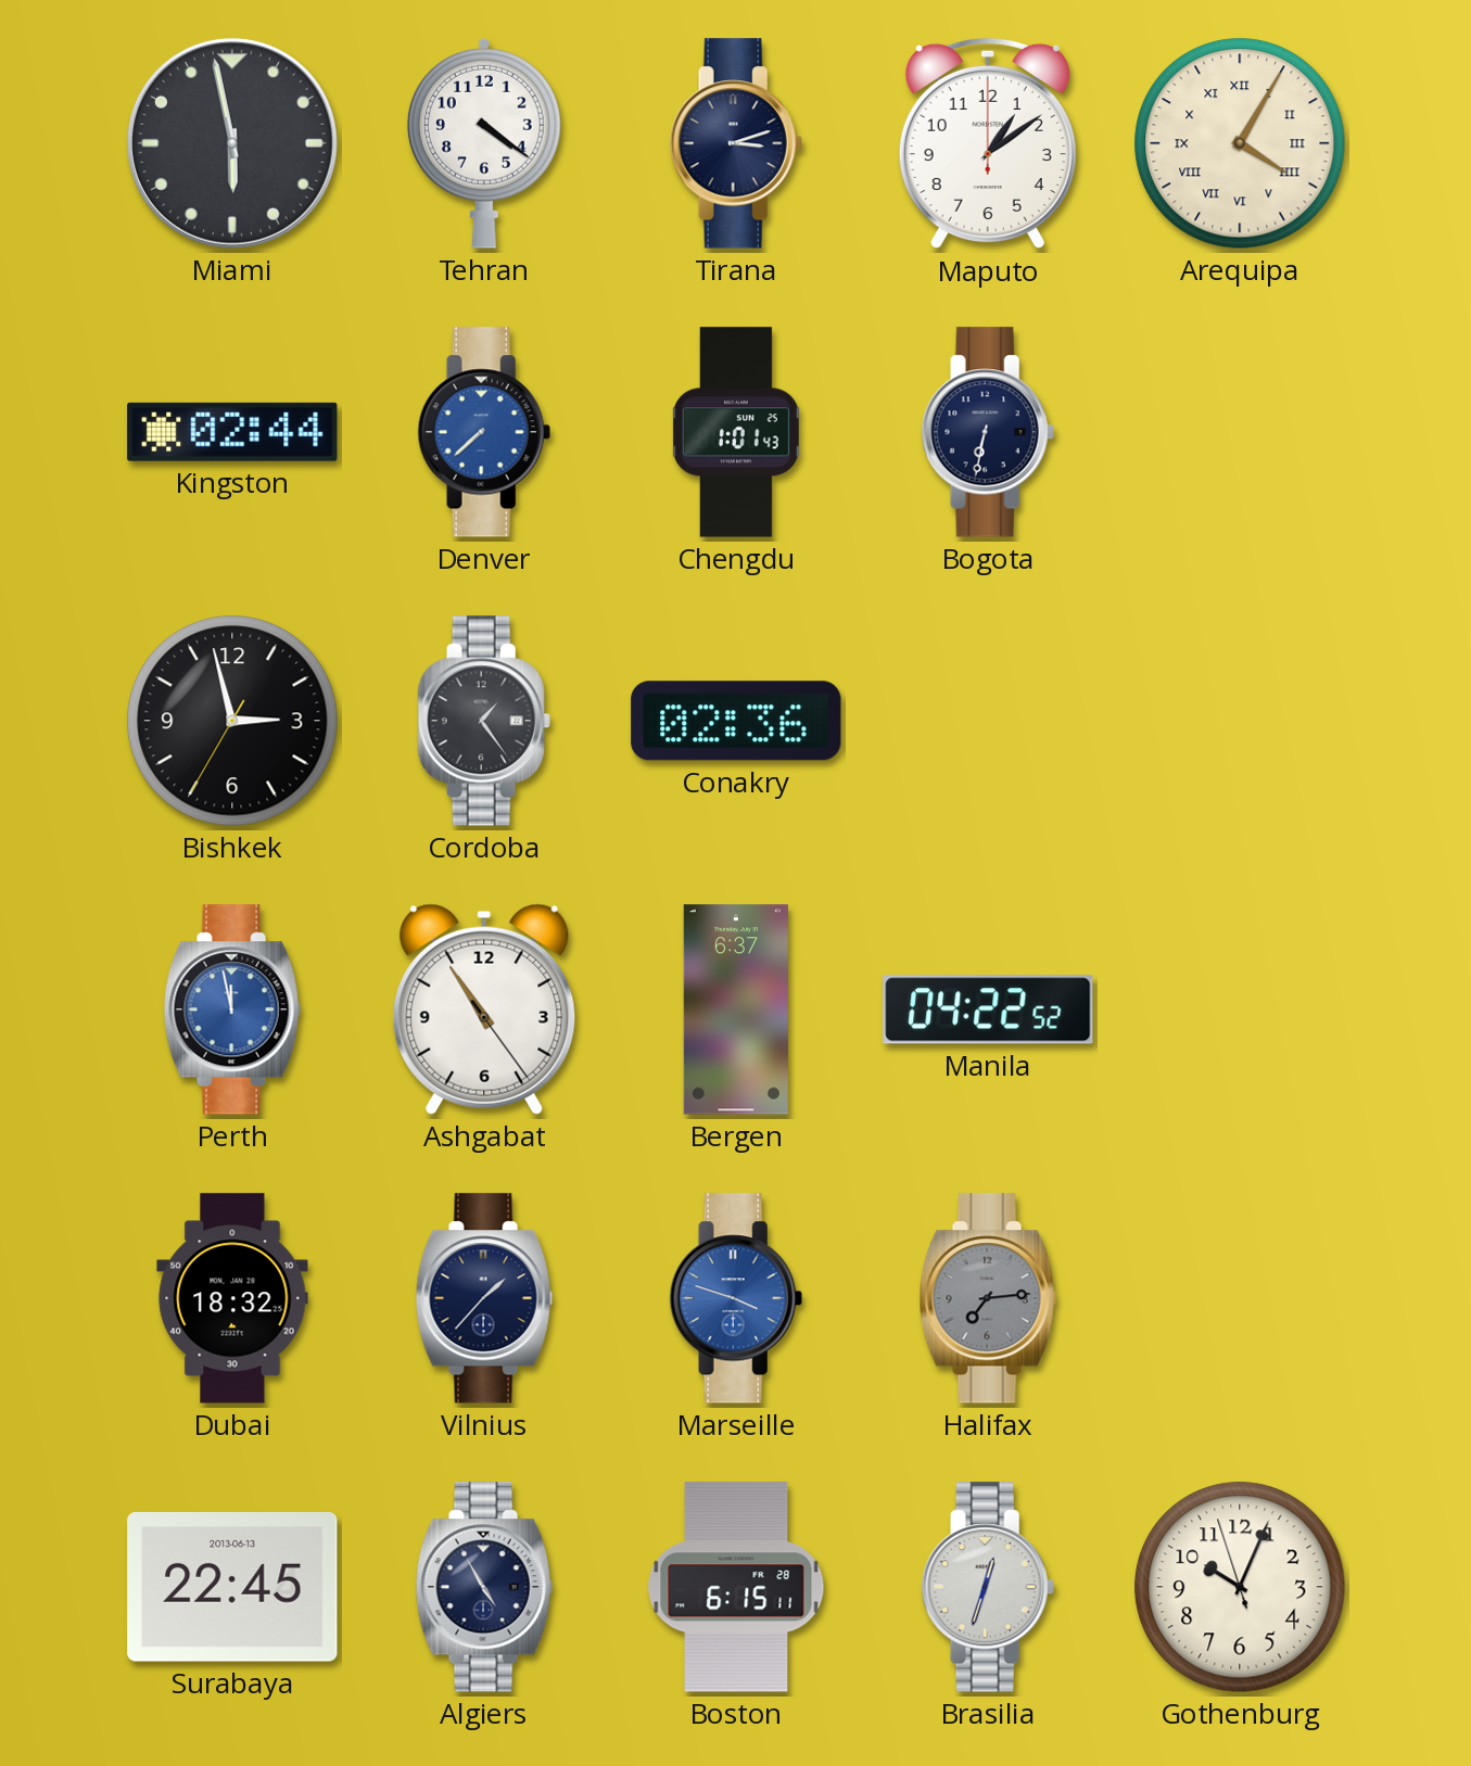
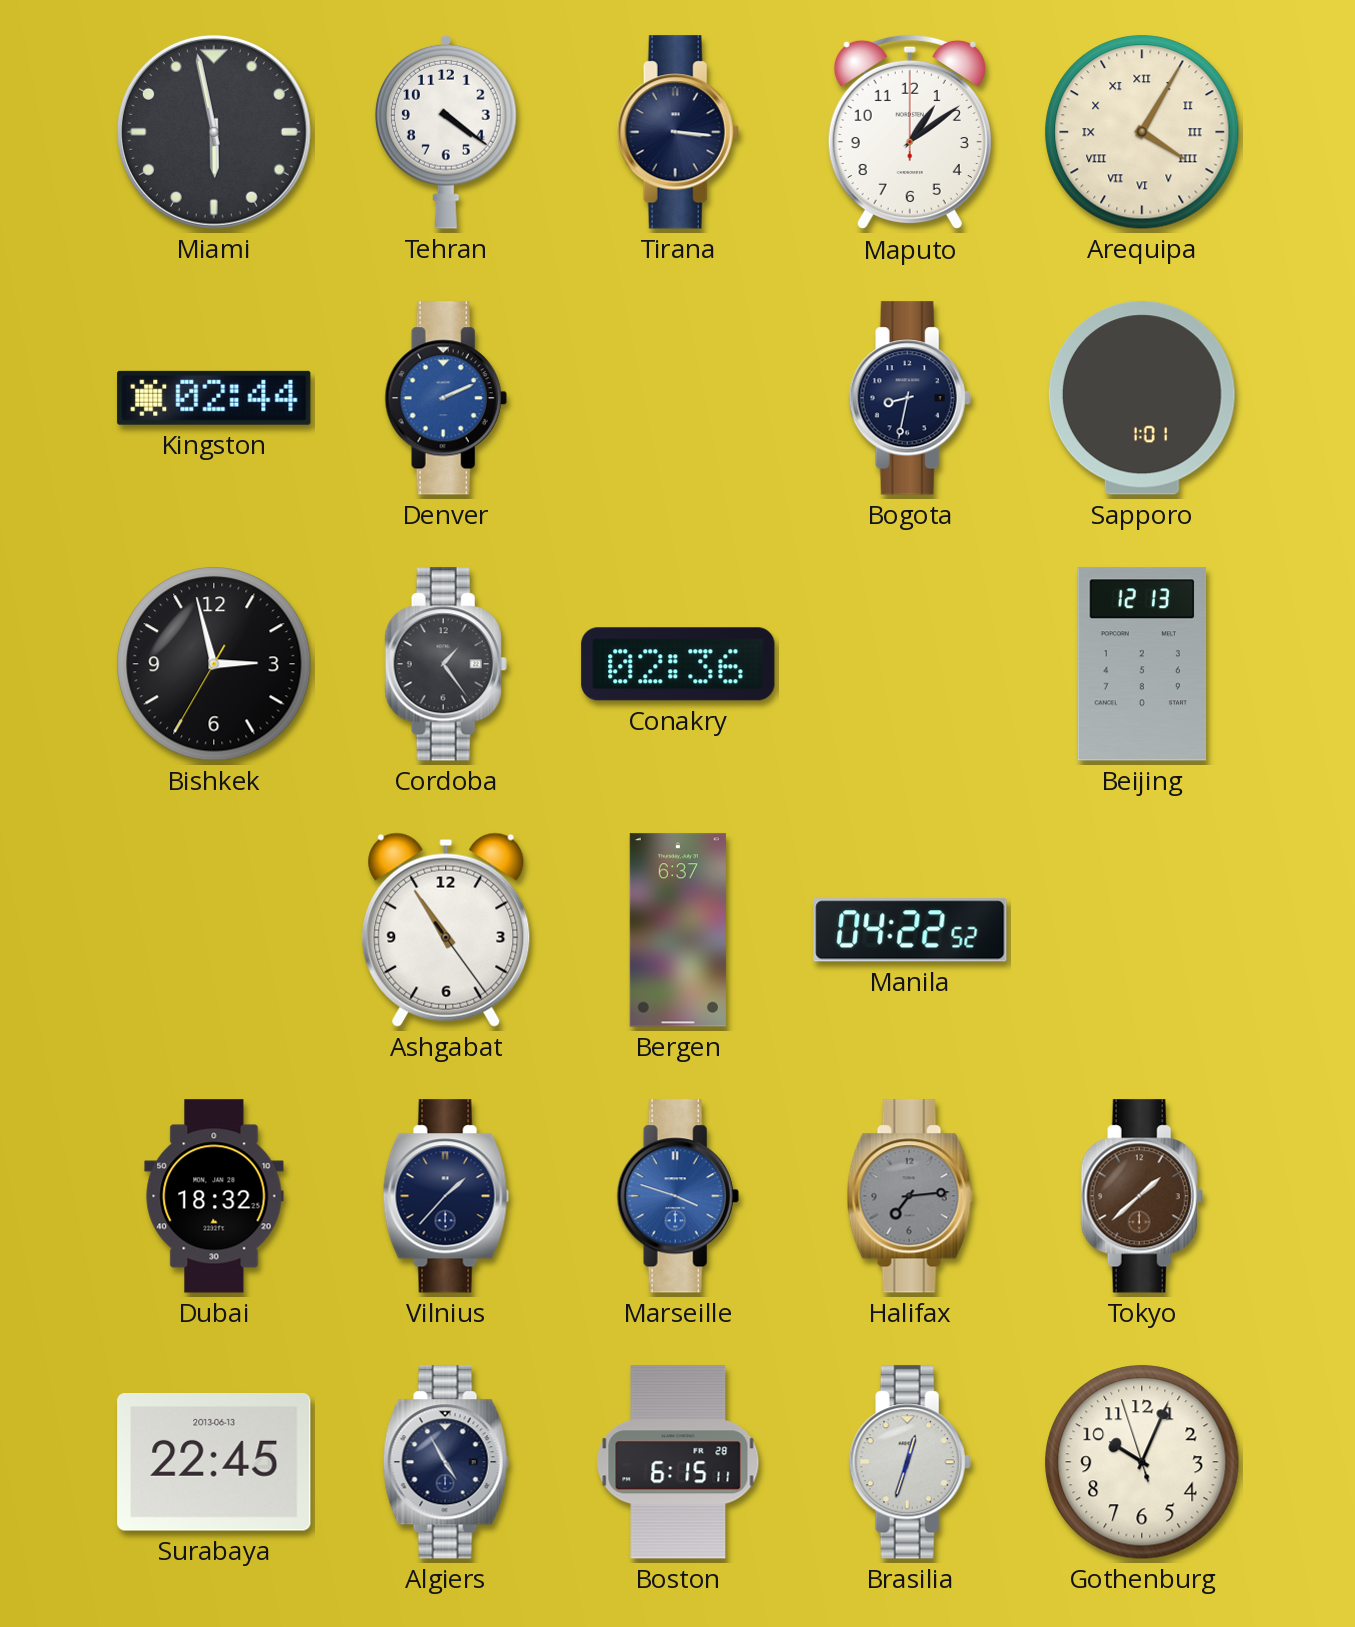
Tirana: 3:12 -> 3:16 (678, 132)
Denver: 7:38 -> 2:11 (446, 398)
Chengdu: 1:01 -> none (736, 432)
Bogota: 6:32 -> 8:32 (910, 398)
Sapporo: none -> 1:01 (1142, 398)
Beijing: none -> 12:13 (1142, 664)
Perth: 11:58 -> none (232, 1009)
Tokyo: none -> 1:38 (1142, 1196)
